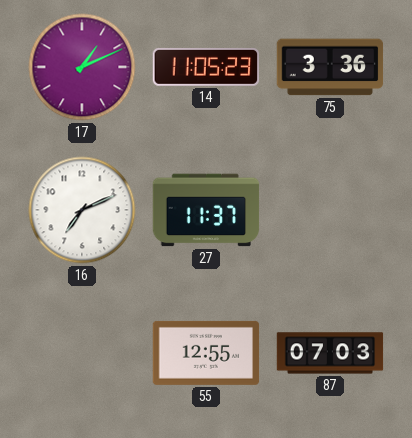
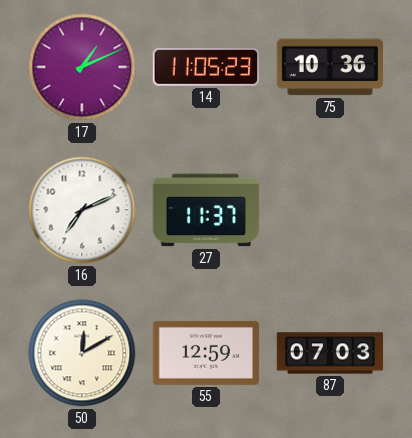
75: 3:36 -> 10:36 (330, 67)
50: none -> 12:10 (82, 353)
55: 12:55 -> 12:59 (206, 353)
